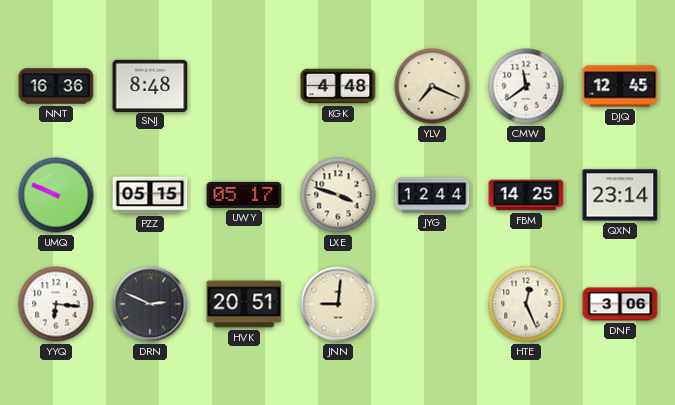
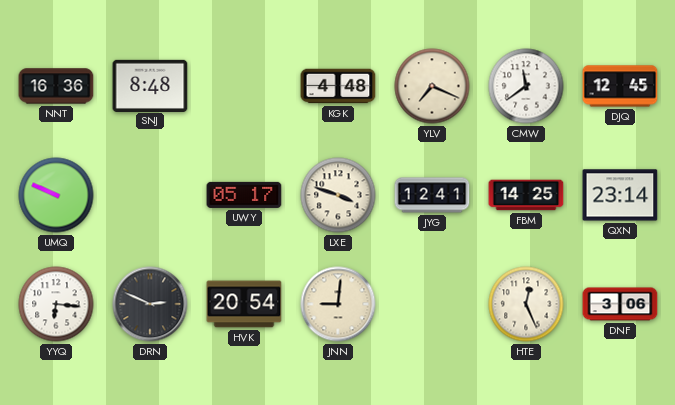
PZZ: 05:15 -> none (150, 195)
JYG: 12:44 -> 12:41 (432, 195)
HVK: 20:51 -> 20:54 (244, 304)
